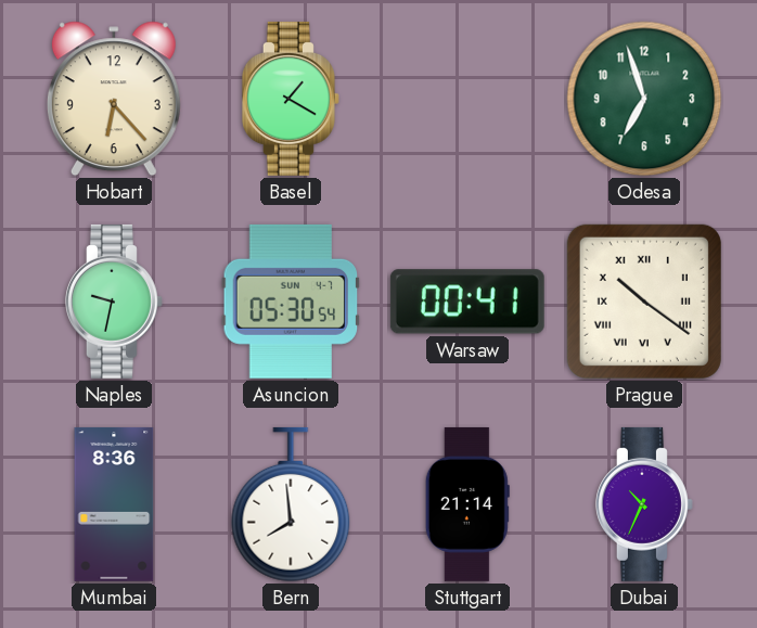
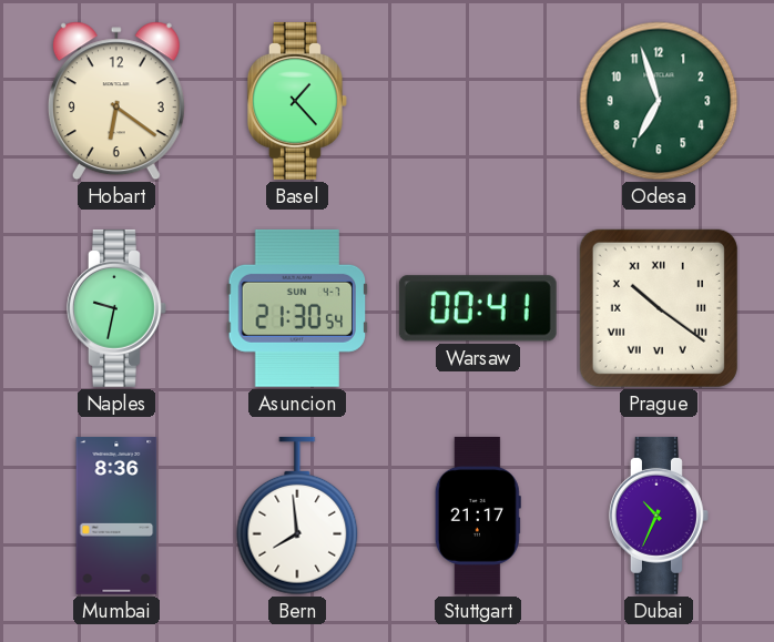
Hobart: 6:23 -> 6:21 (116, 101)
Basel: 1:20 -> 1:23 (297, 101)
Asuncion: 05:30 -> 21:30 (296, 308)
Stuttgart: 21:14 -> 21:17 (478, 516)
